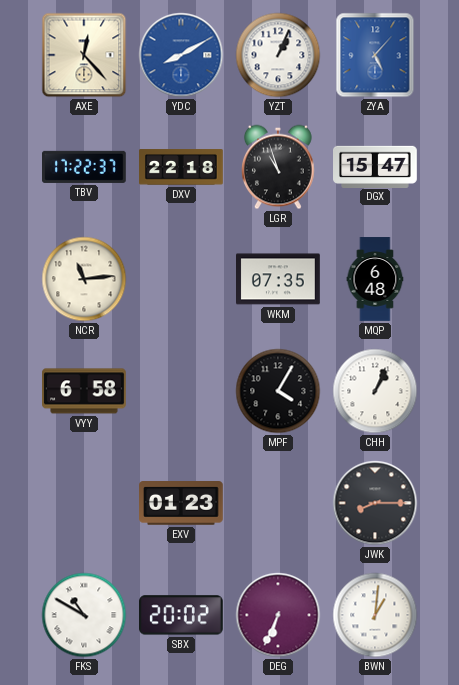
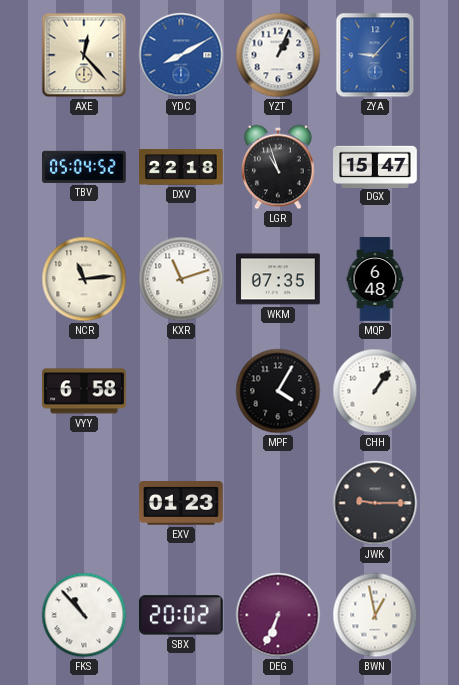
ZYA: 5:07 -> 9:07 (375, 55)
TBV: 17:22 -> 05:04 (85, 167)
KXR: none -> 11:12 (181, 279)
CHH: 1:04 -> 1:06 (375, 391)
JWK: 8:15 -> 9:15 (375, 503)
FKS: 10:50 -> 10:53 (84, 615)
BWN: 1:01 -> 12:58 (375, 615)
